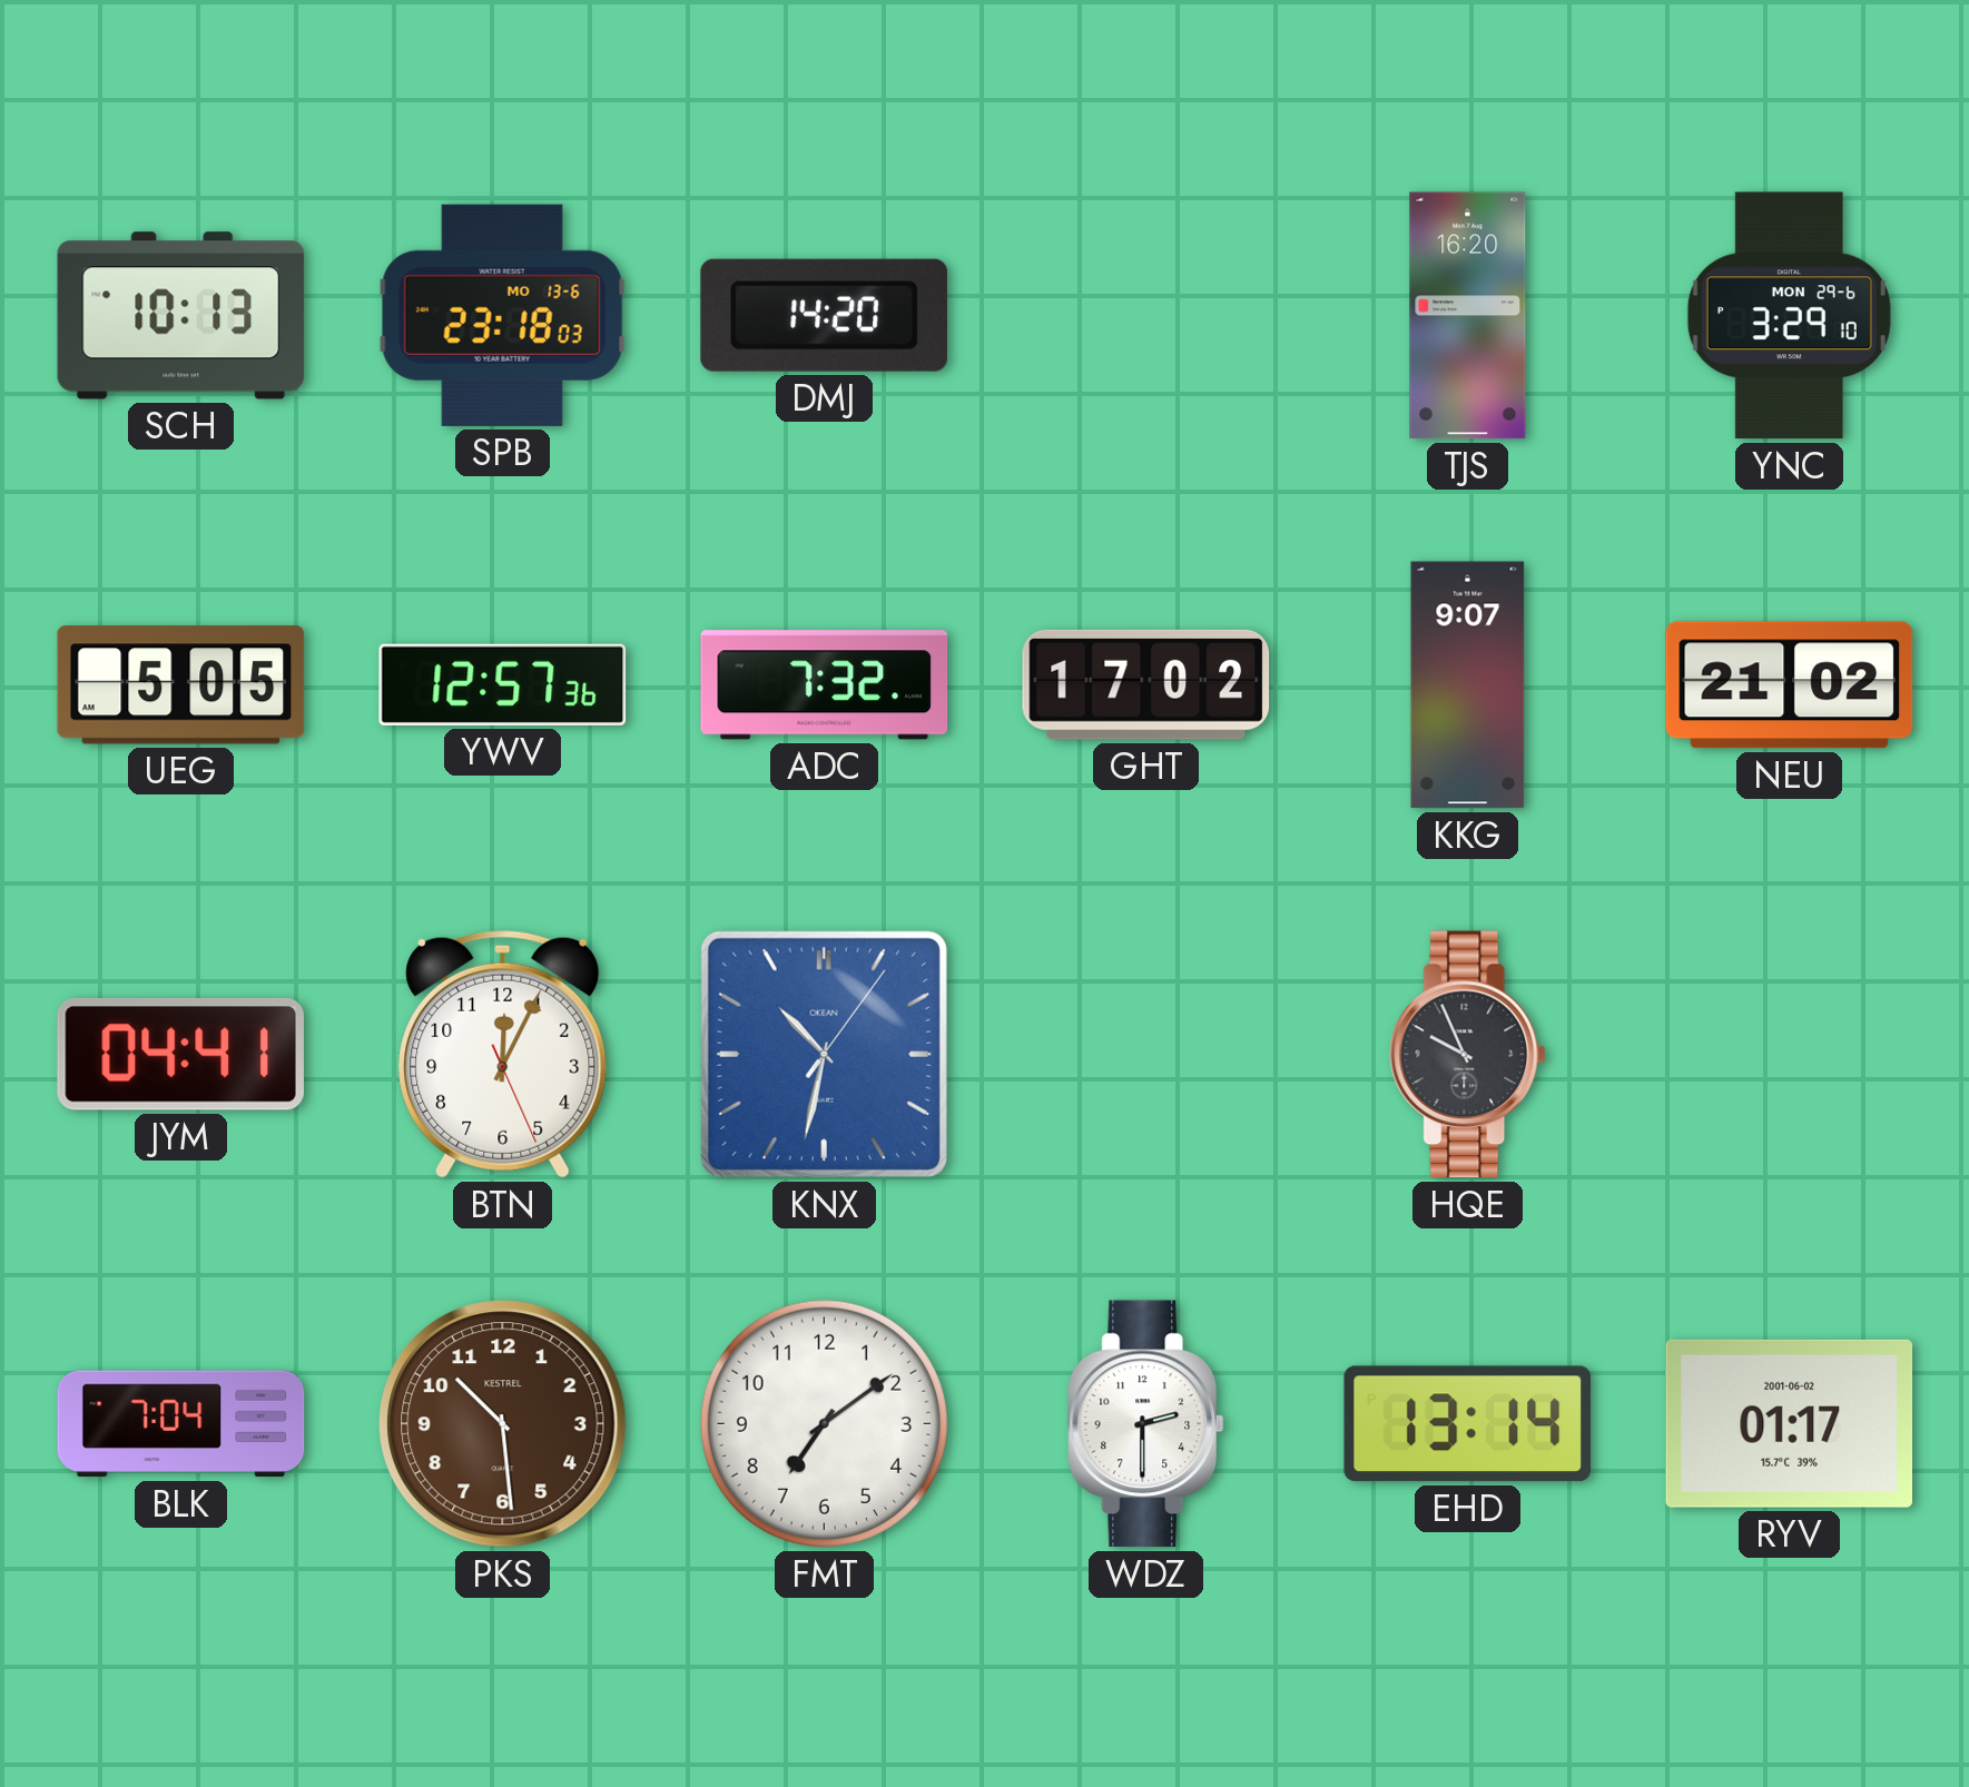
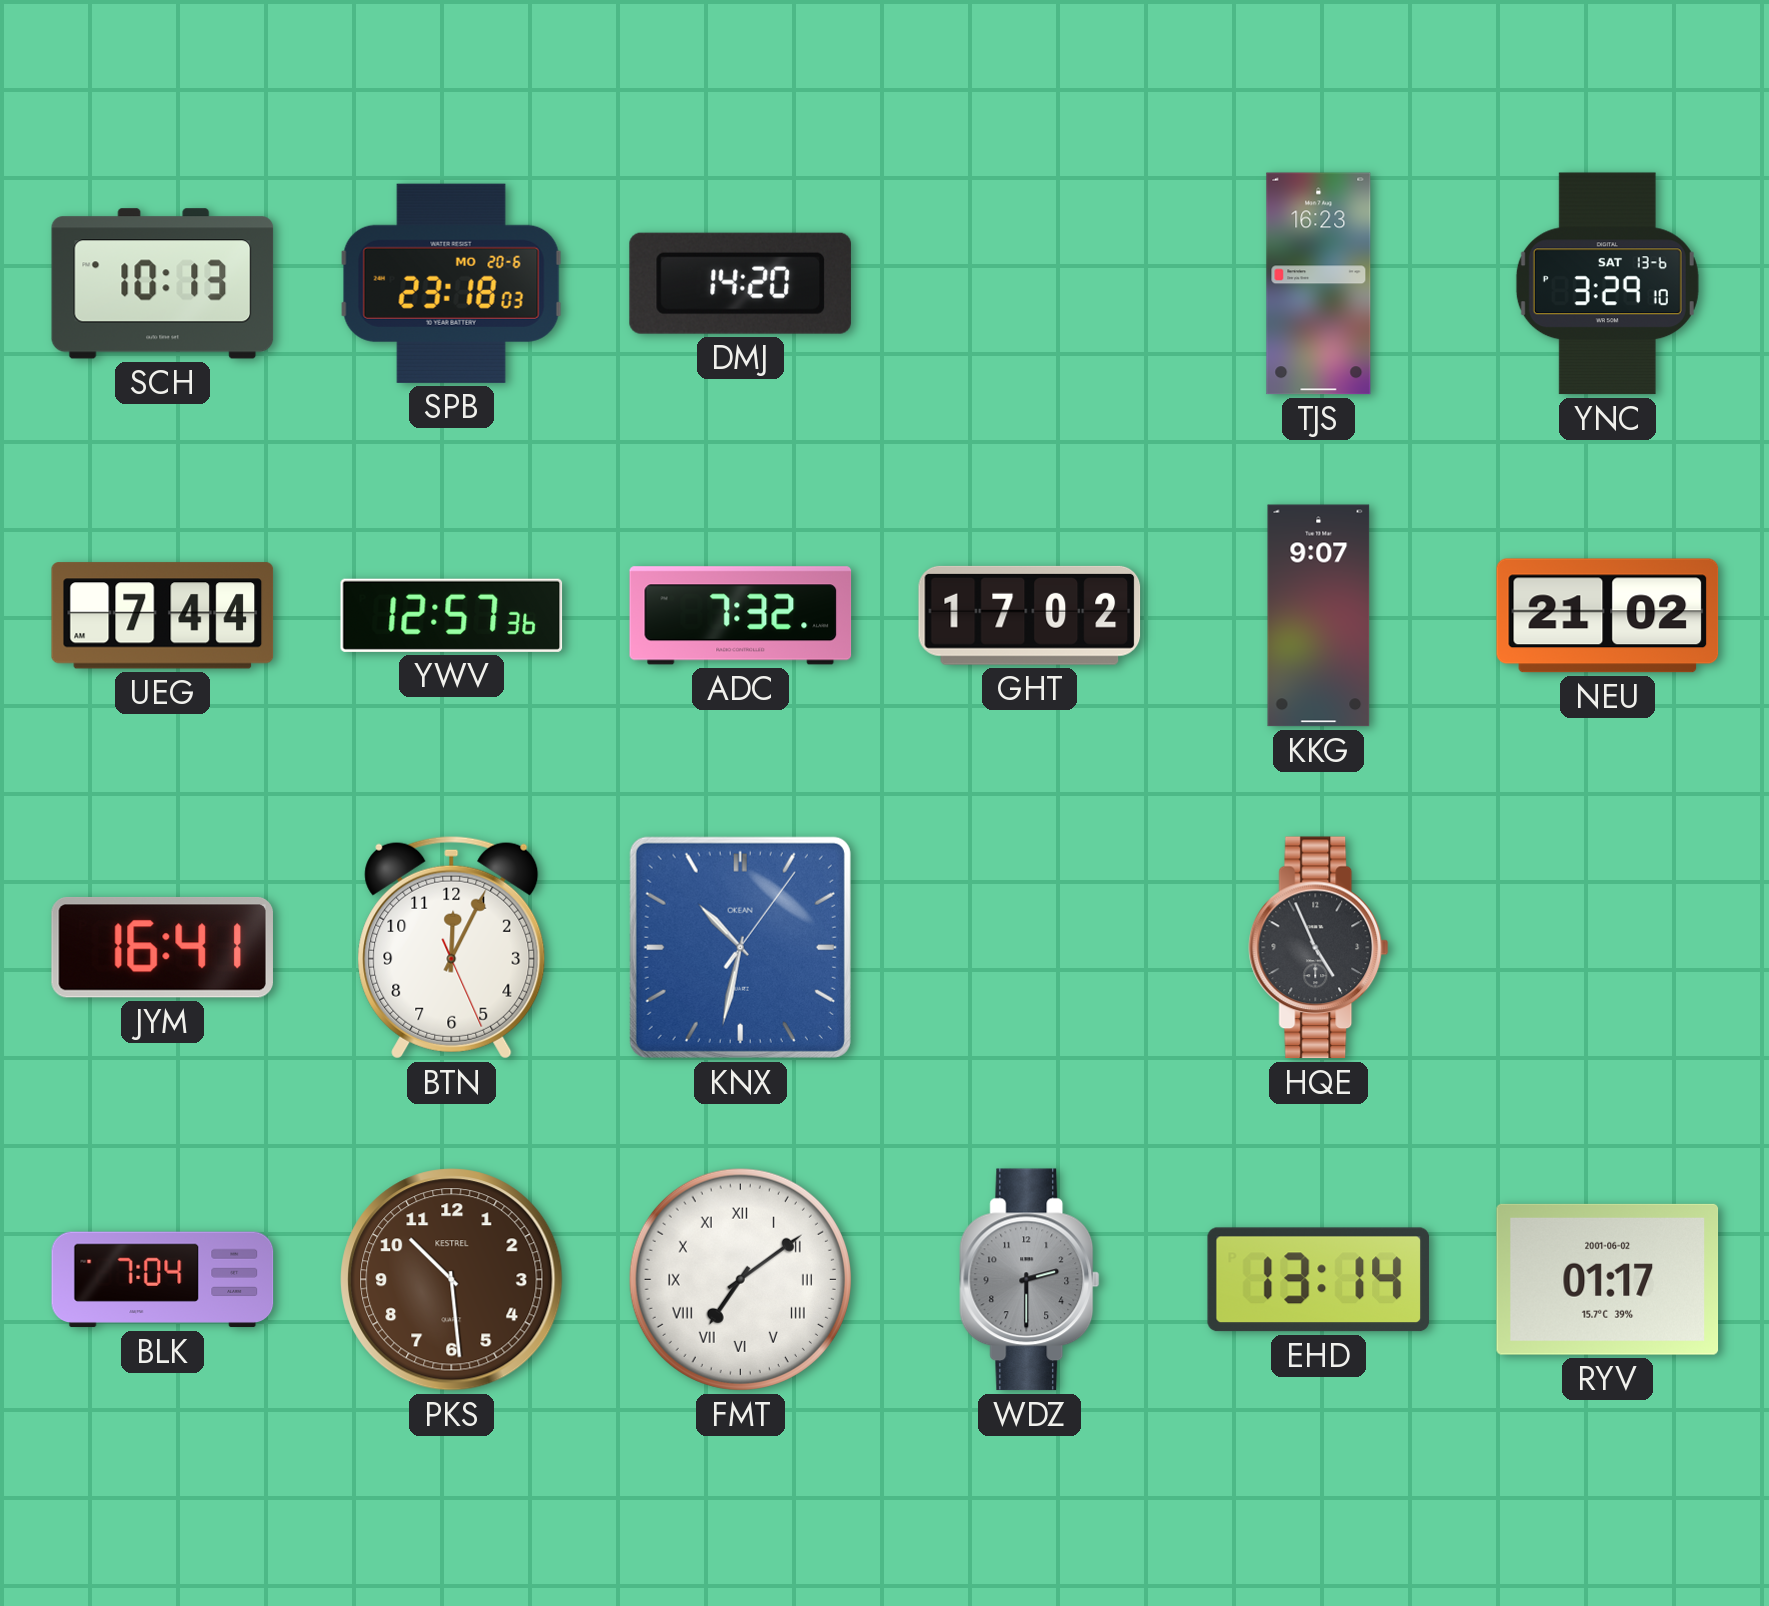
SPB date: MO 13-6 -> MO 20-6 (451, 283)
TJS: 16:20 -> 16:23 (1319, 284)
YNC date: MON 29-6 -> SAT 13-6 (1607, 284)
UEG: 5:05 -> 7:44 (163, 616)
JYM: 04:41 -> 16:41 (162, 947)
HQE: 9:56 -> 4:56 (1319, 948)
FMT numerals: Arabic -> Roman (740, 1279)
WDZ dial: white -> grey (1030, 1280)
